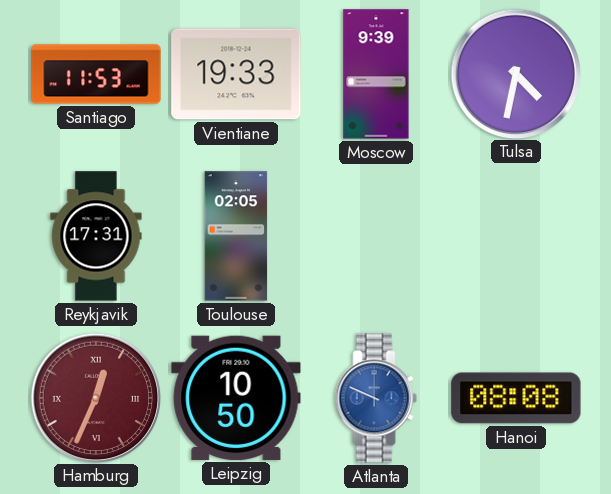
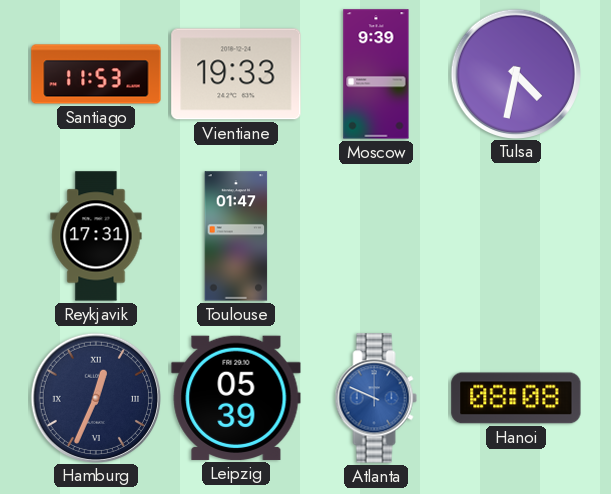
Toulouse: 02:05 -> 01:47 (236, 236)
Hamburg dial: burgundy -> navy (95, 397)
Leipzig: 10:50 -> 05:39 (236, 398)
